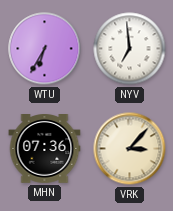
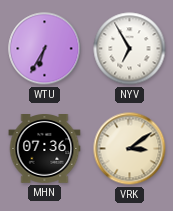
NYV: 6:59 -> 6:55 (130, 49)
VRK: 3:07 -> 3:09 (130, 149)
